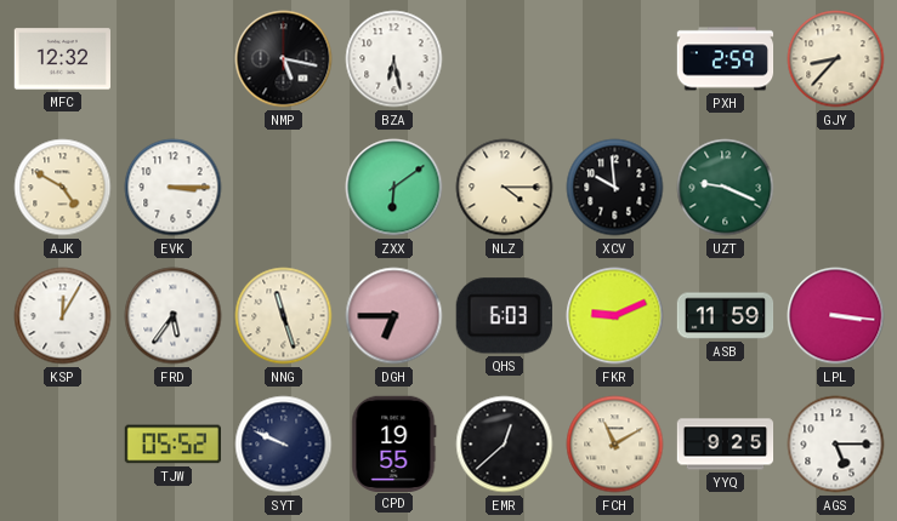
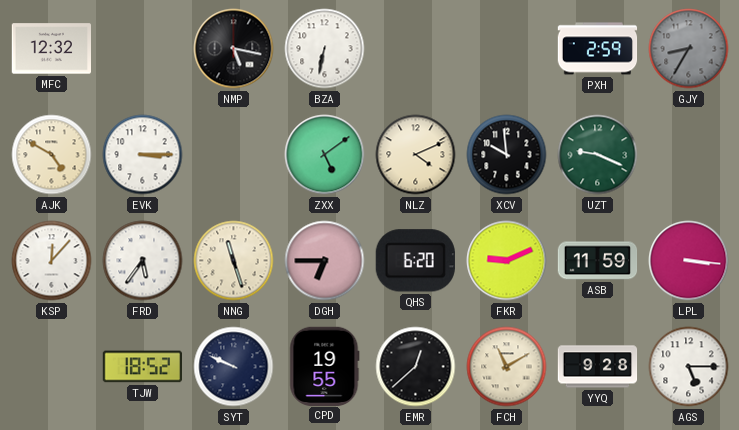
BZA: 6:28 -> 6:32 (325, 49)
GJY: 8:37 -> 8:35 (689, 49)
GJY dial: cream -> grey (689, 49)
ZXX: 6:09 -> 5:09 (325, 155)
NLZ: 4:15 -> 4:11 (416, 155)
KSP: 12:05 -> 12:07 (52, 261)
QHS: 6:03 -> 6:20 (415, 261)
TJW: 05:52 -> 18:52 (142, 367)
YYQ: 9:25 -> 9:28 (598, 367)
